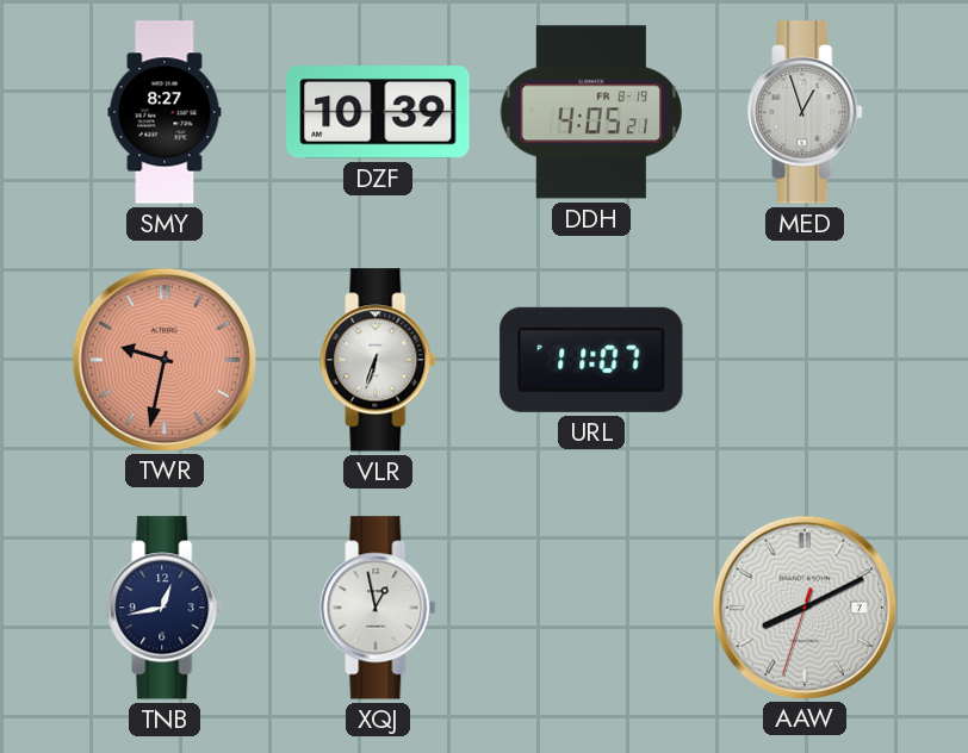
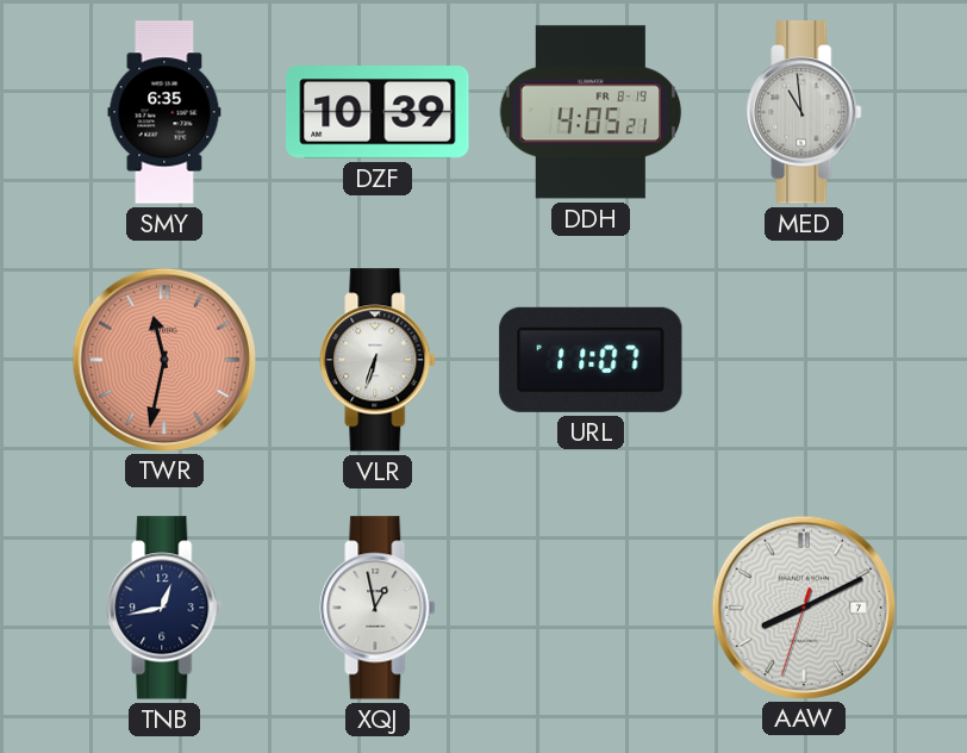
SMY: 8:27 -> 6:35 (164, 112)
MED: 12:57 -> 10:59 (804, 112)
TWR: 9:32 -> 11:32 (163, 359)
